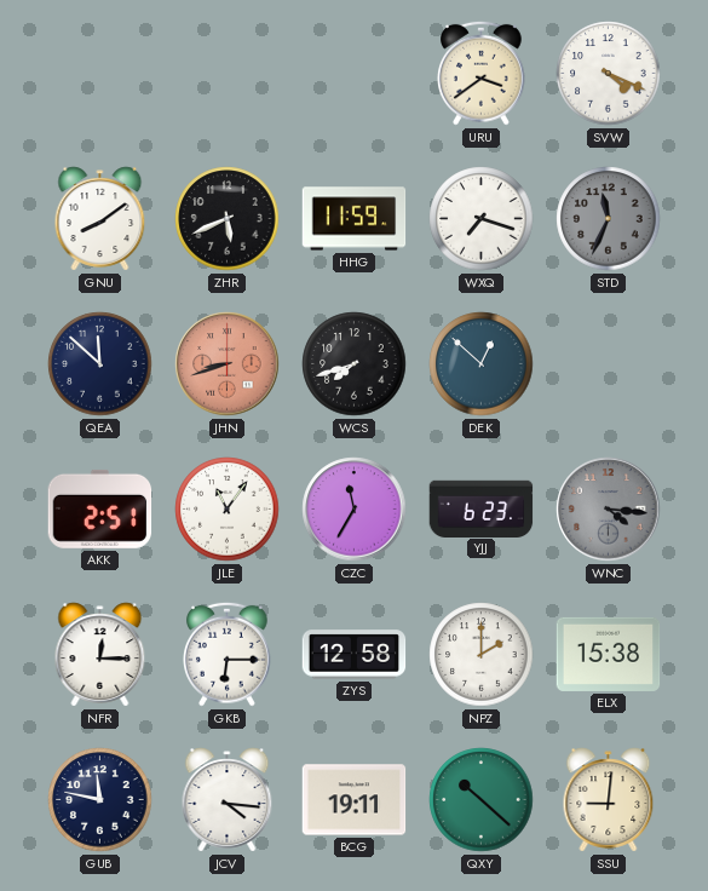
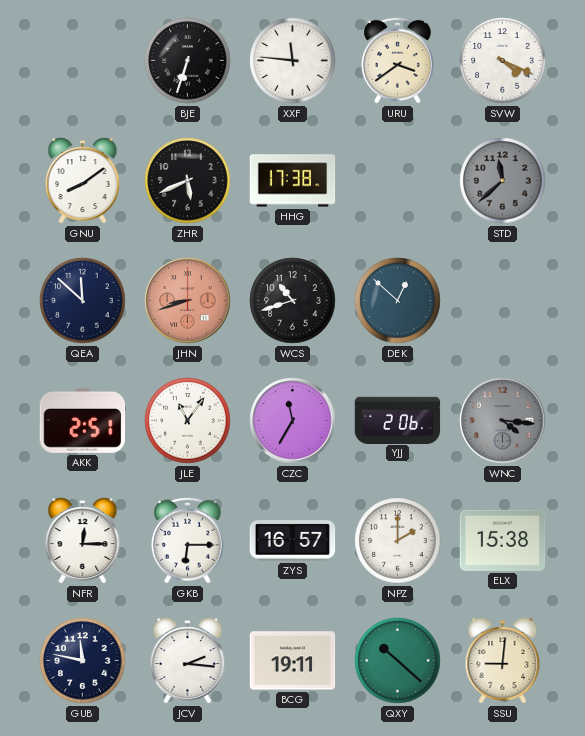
BJE: none -> 6:33 (188, 61)
XXF: none -> 11:46 (293, 61)
HHG: 11:59 -> 17:38 (293, 181)
WXQ: 7:18 -> none (482, 219)
STD: 11:34 -> 11:38 (503, 181)
WCS: 7:42 -> 10:42 (293, 301)
YJJ: 6:23 -> 2:06 (398, 420)
ZYS: 12:58 -> 16:57 (293, 541)
JCV: 4:16 -> 2:16 (188, 661)
